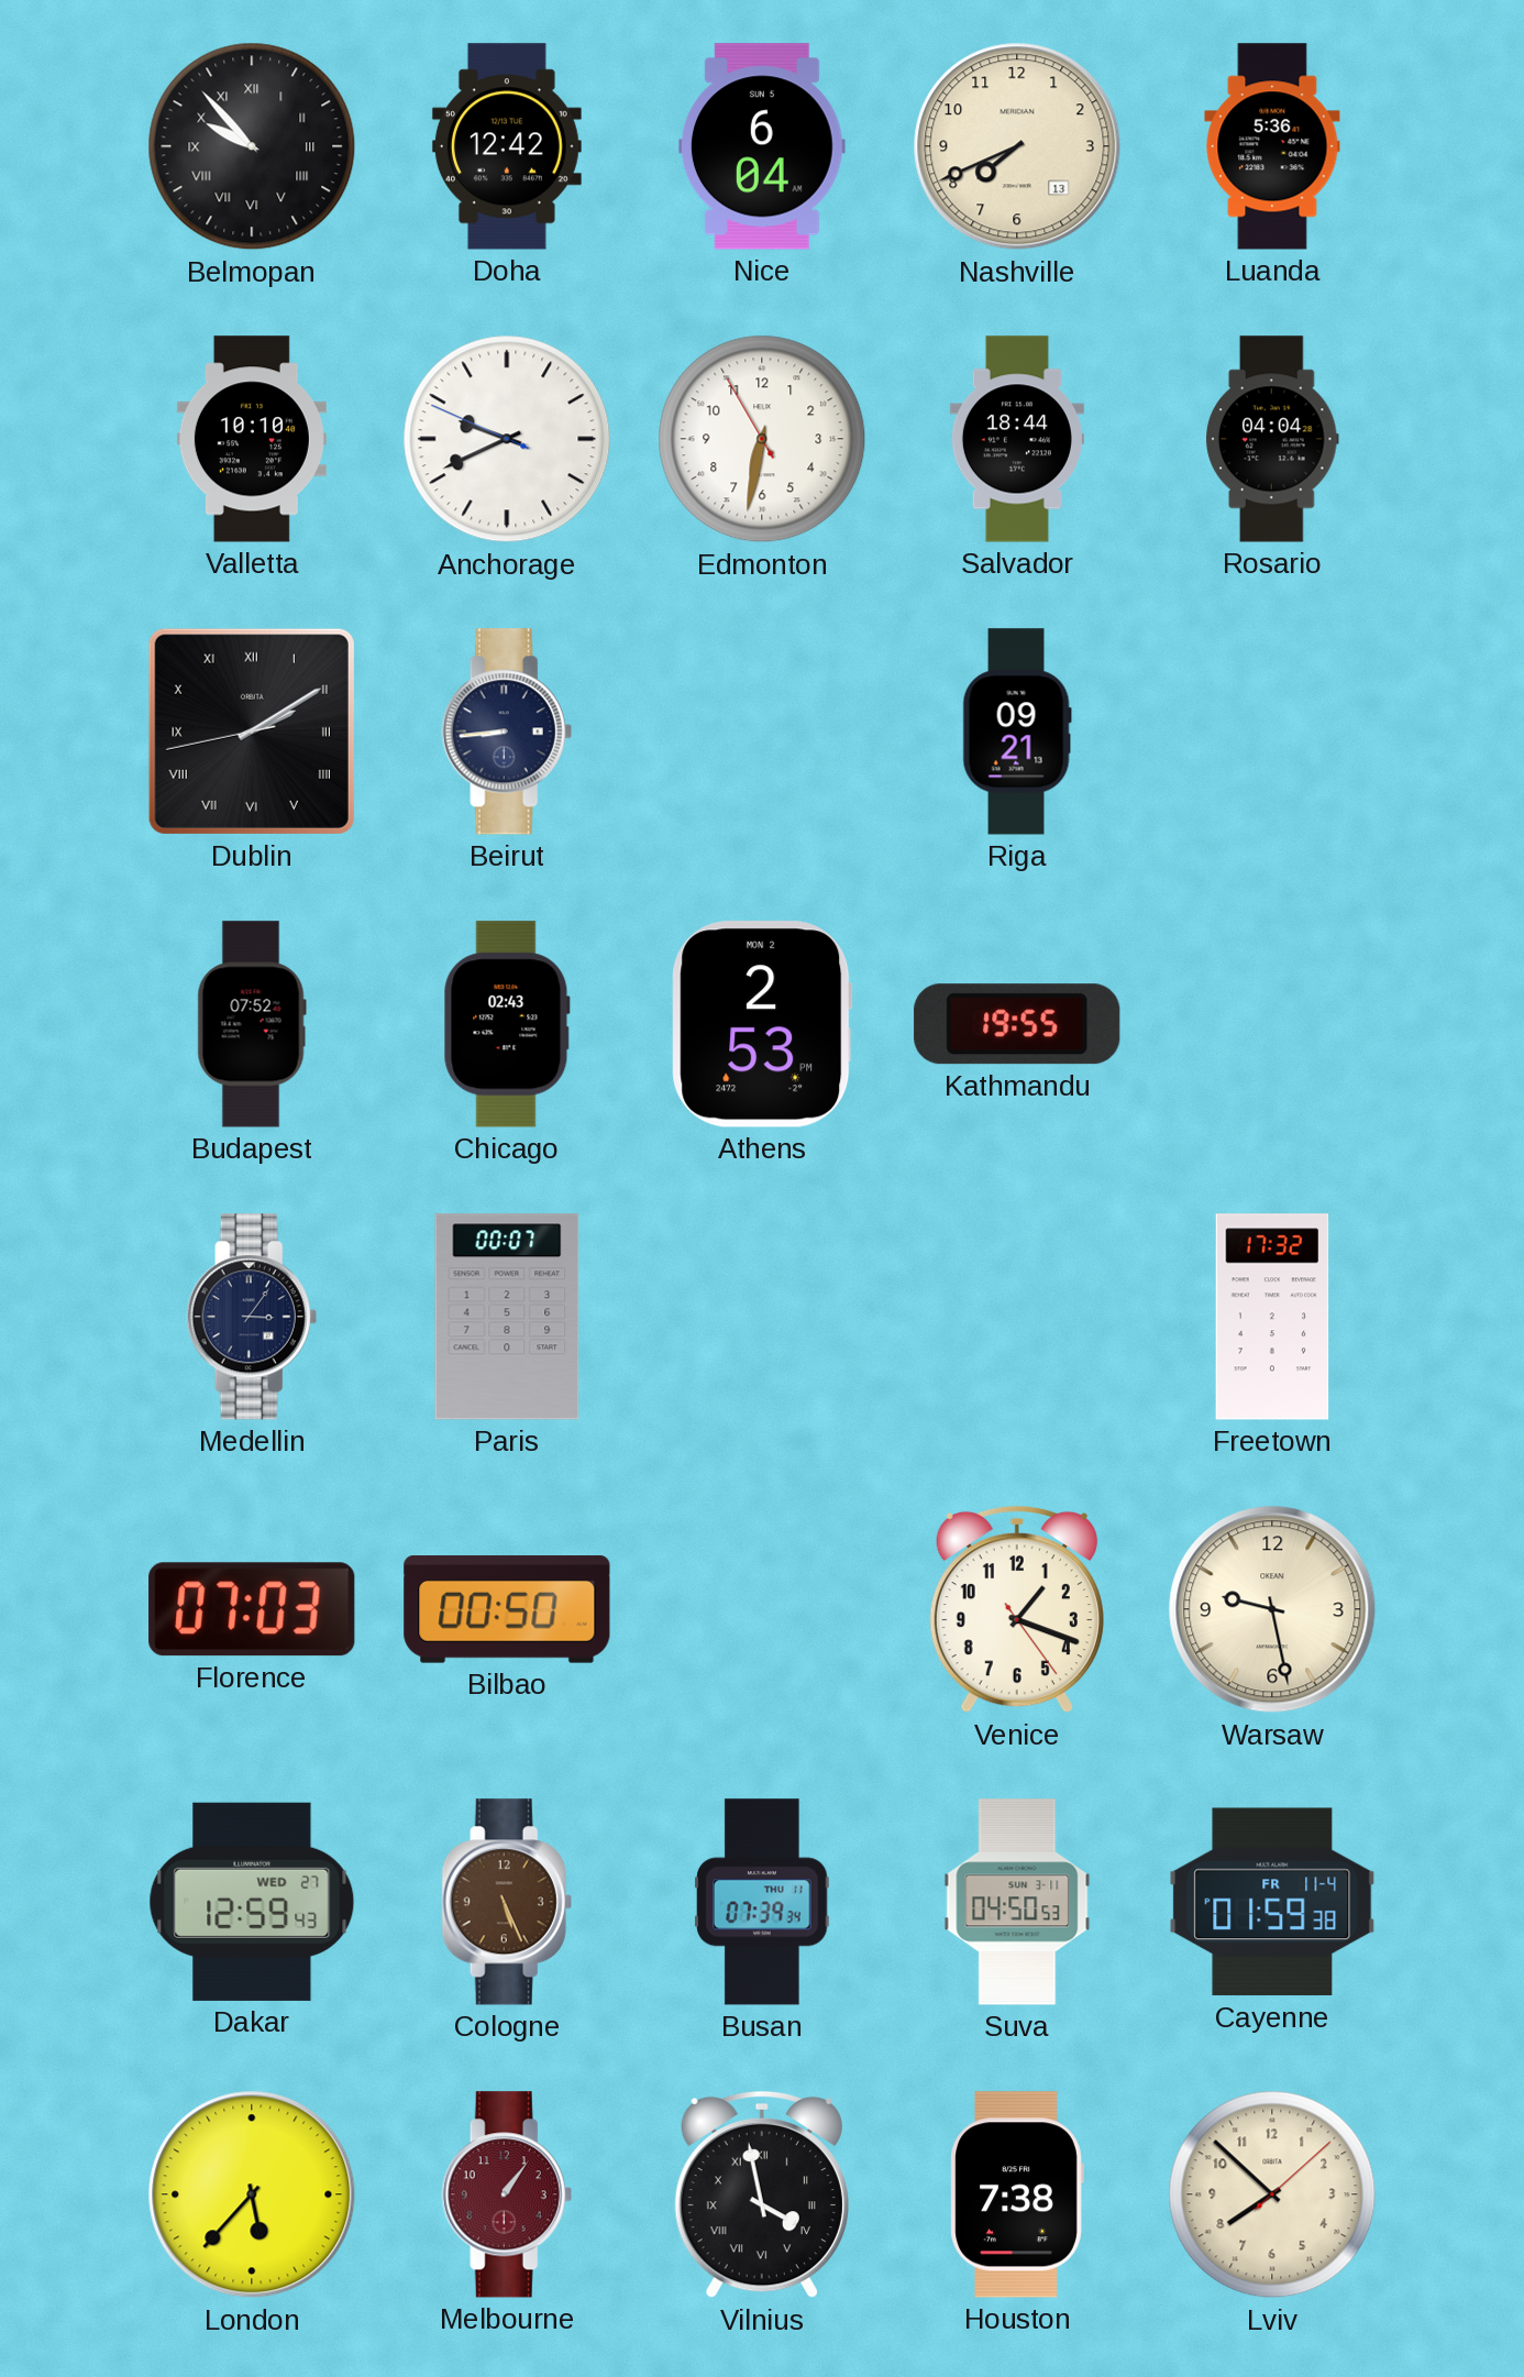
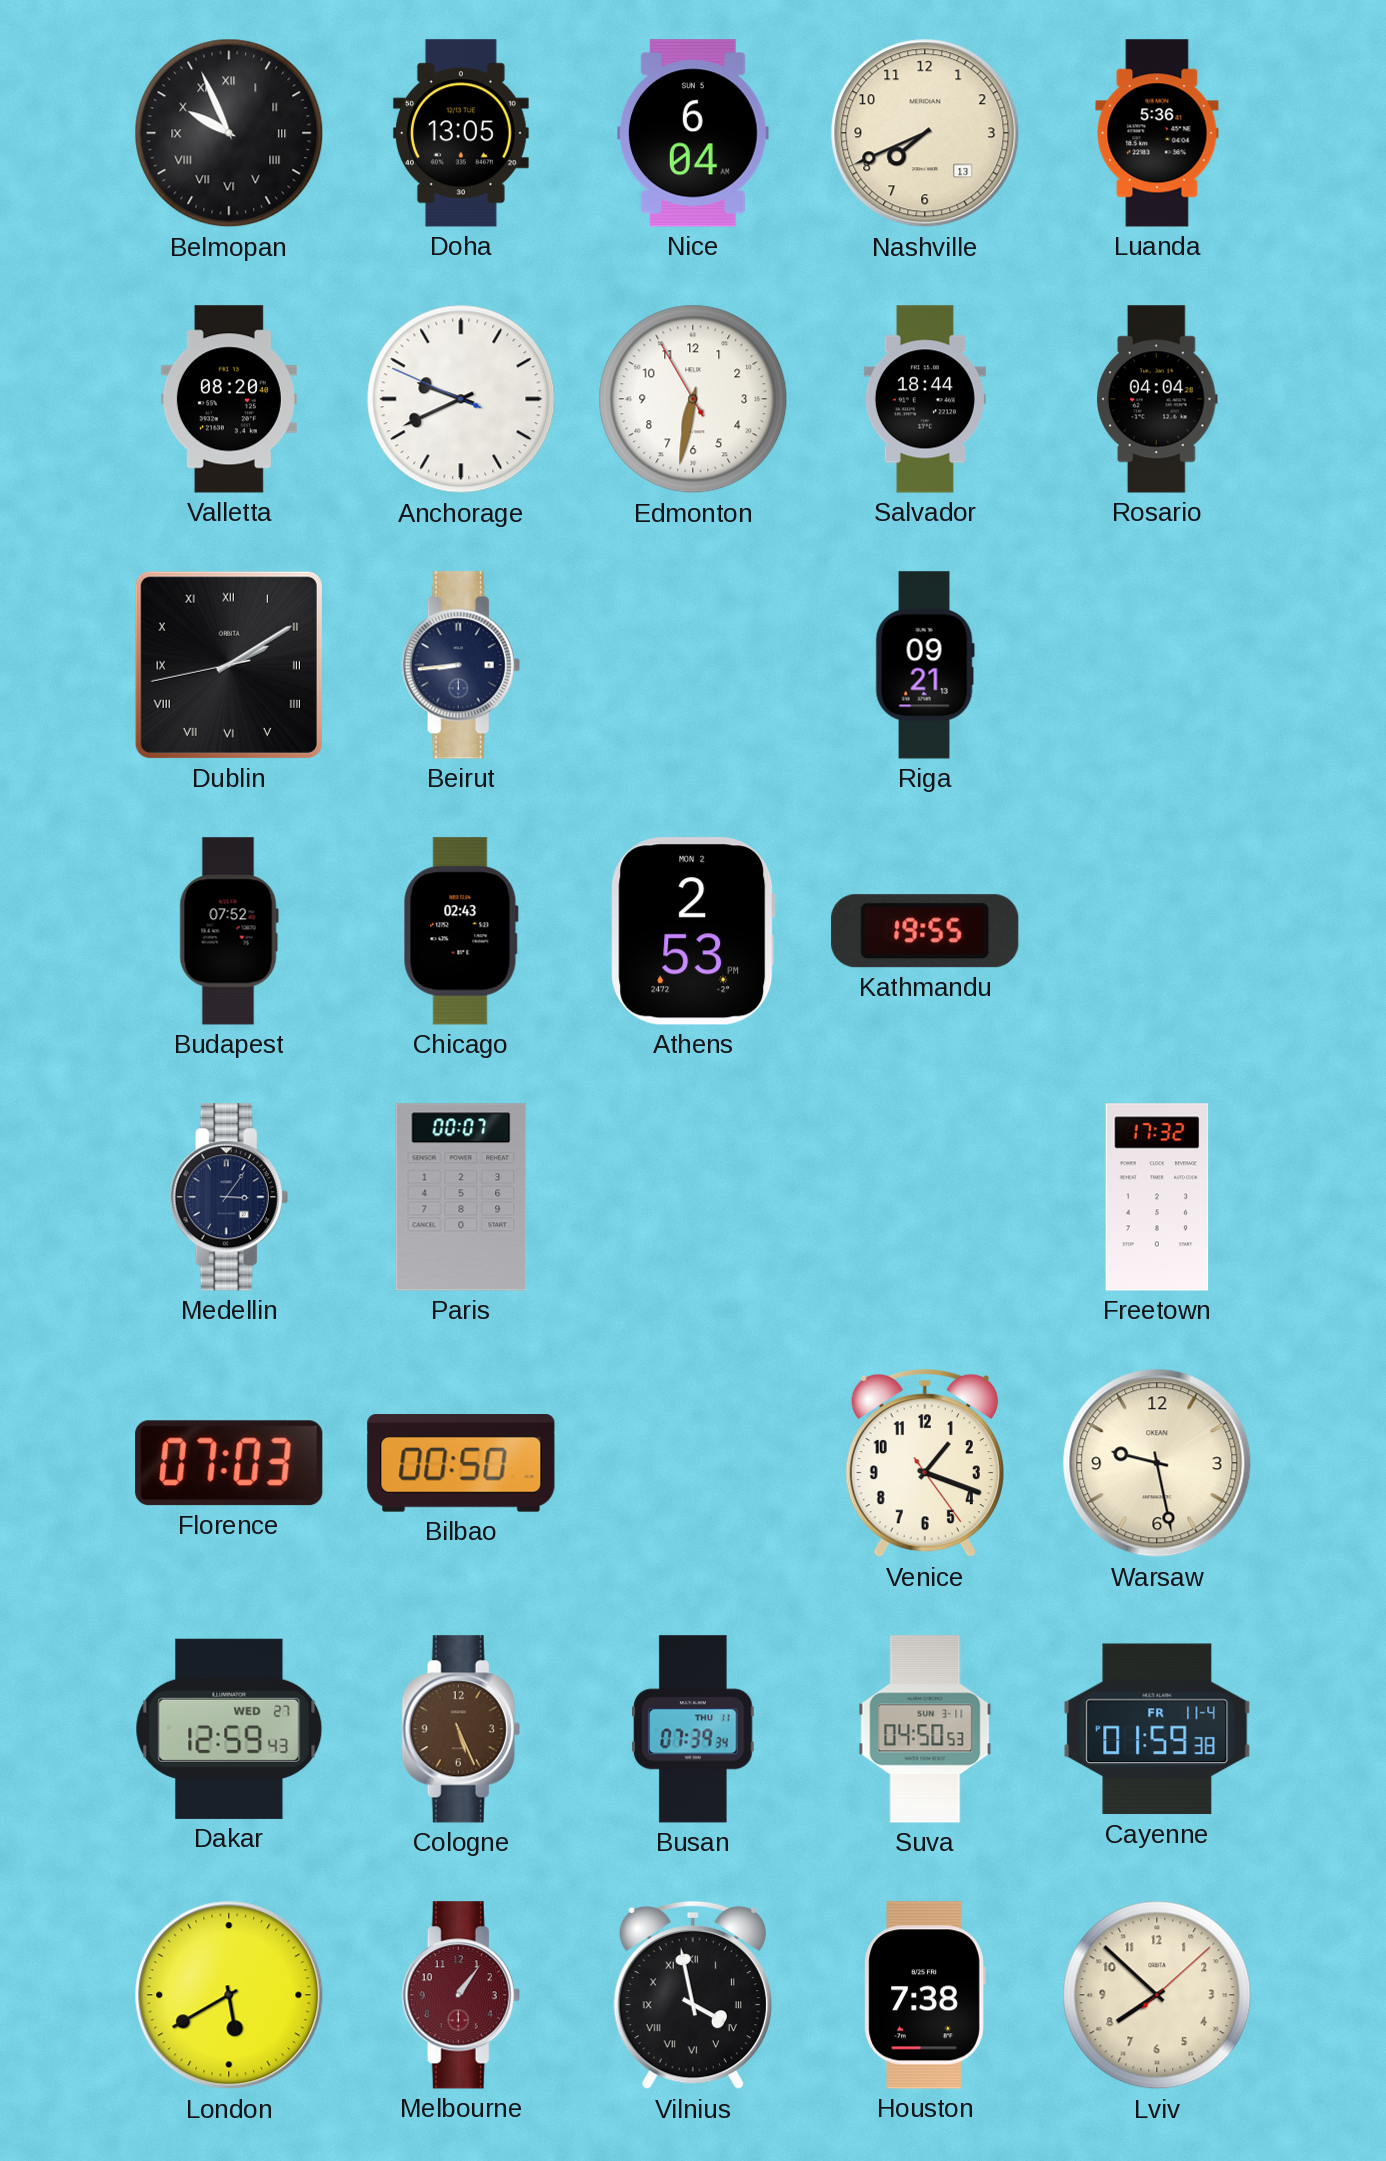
Belmopan: 9:53 -> 9:56 (229, 133)
Doha: 12:42 -> 13:05 (461, 133)
Valletta: 10:10 -> 08:20 (229, 399)
London: 5:37 -> 5:40 (229, 1995)
